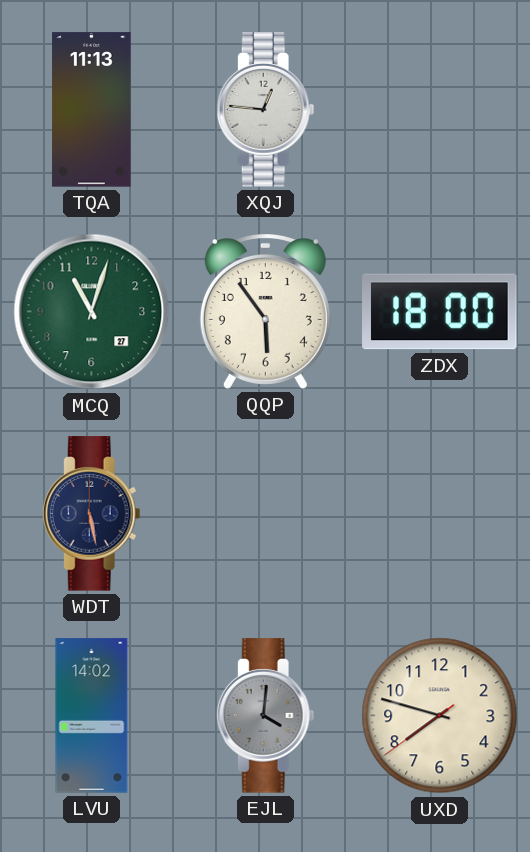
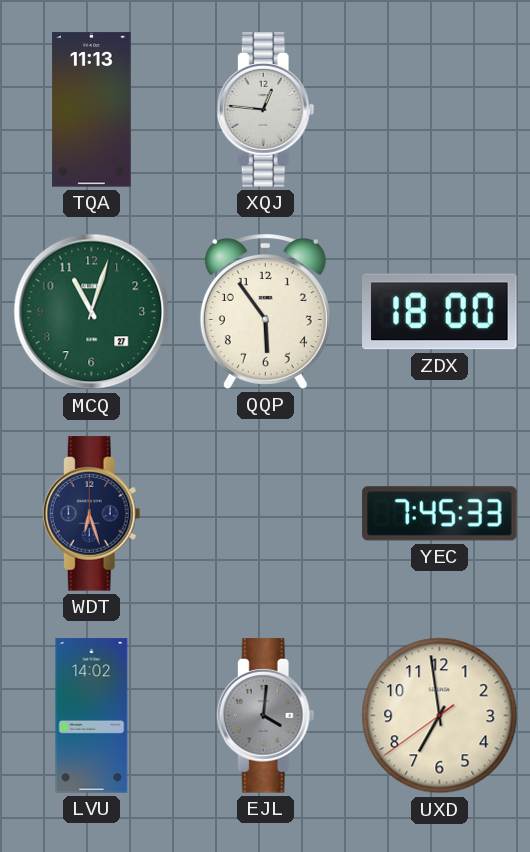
WDT: 5:28 -> 6:27 (91, 514)
YEC: none -> 7:45 (440, 514)
UXD: 7:47 -> 6:58 (440, 716)
